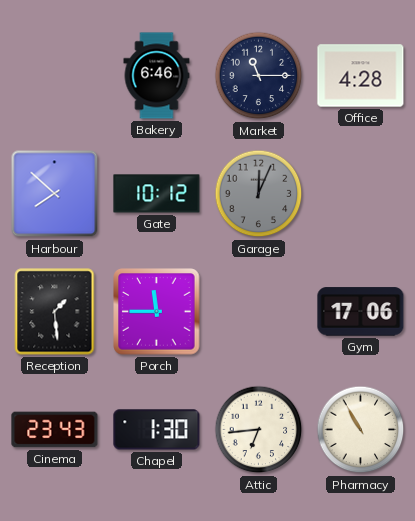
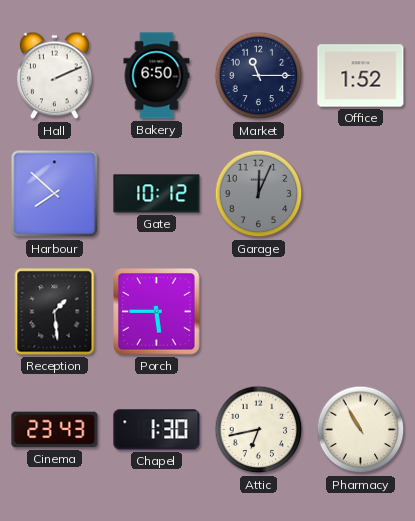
Hall: none -> 2:11 (55, 76)
Bakery: 6:46 -> 6:50 (157, 76)
Office: 4:28 -> 1:52 (361, 76)
Porch: 11:45 -> 5:45 (157, 312)
Gym: 17:06 -> none (361, 312)
Attic: 6:44 -> 6:43 (259, 430)
